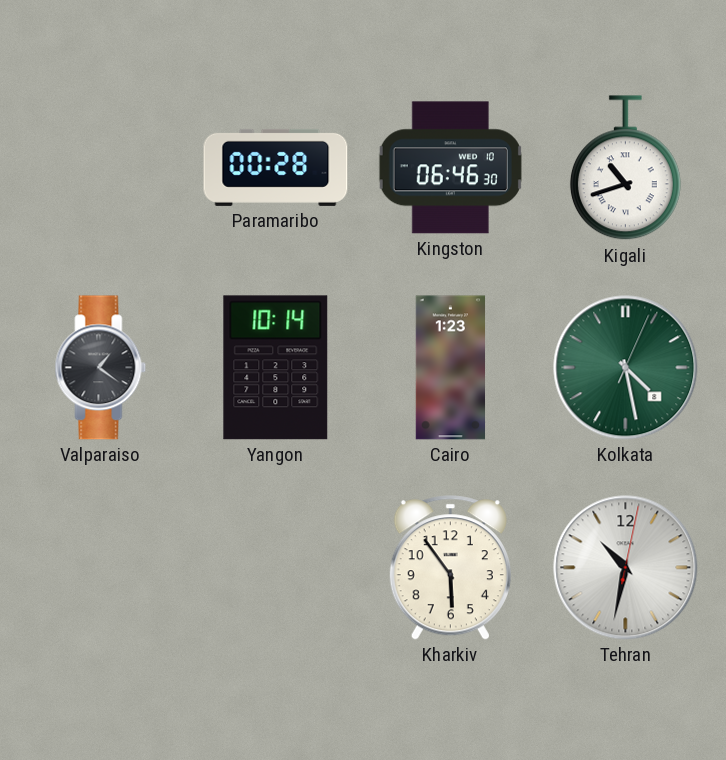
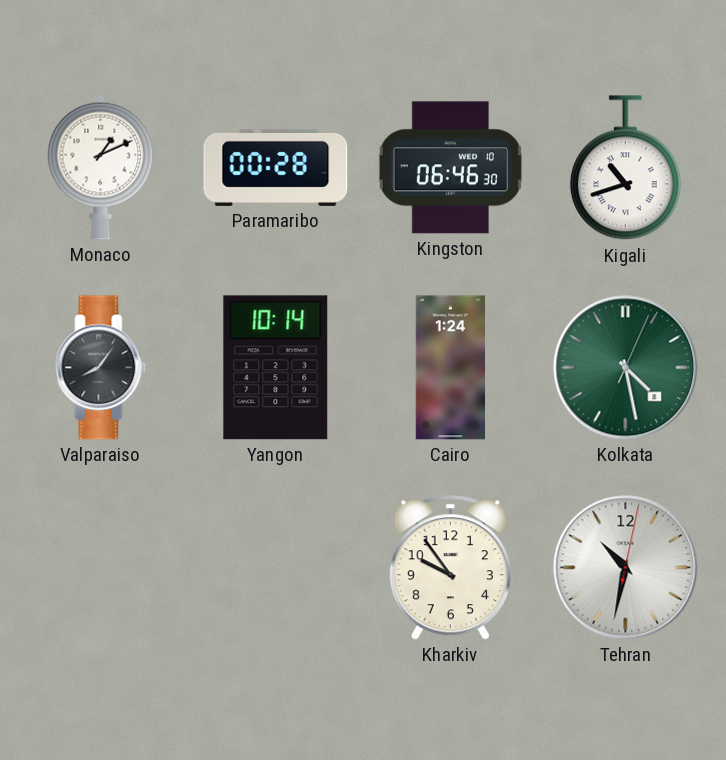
Monaco: none -> 1:11 (101, 167)
Valparaiso: 1:21 -> 8:06 (101, 368)
Cairo: 1:23 -> 1:24 (451, 368)
Kharkiv: 5:54 -> 9:54 (450, 568)
